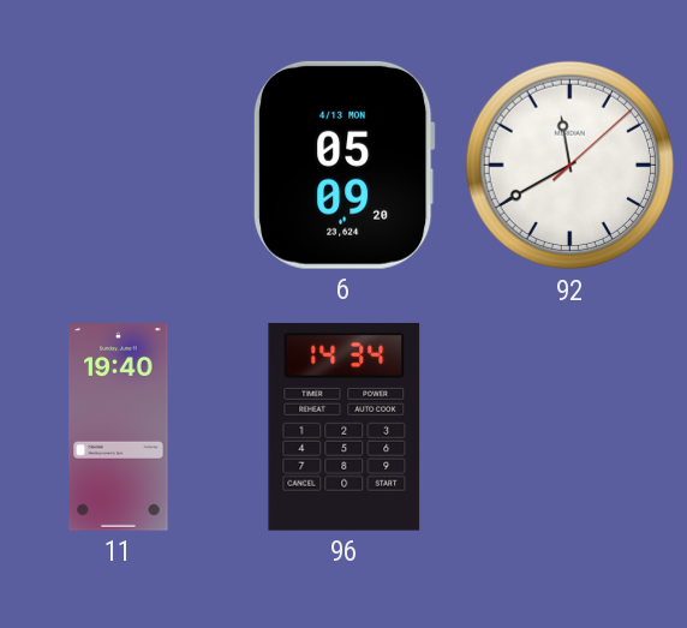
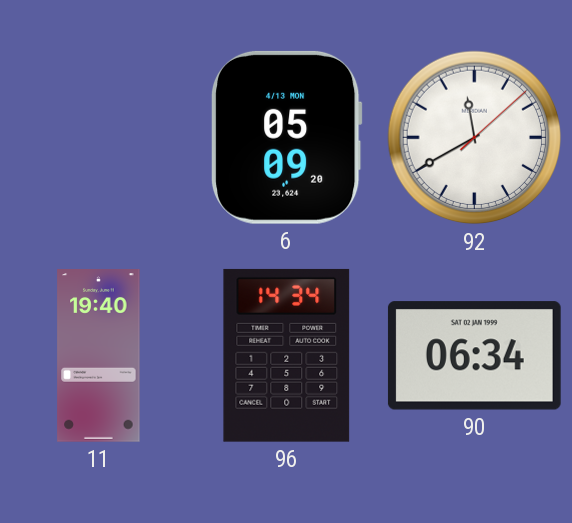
90: none -> 06:34 (474, 356)
